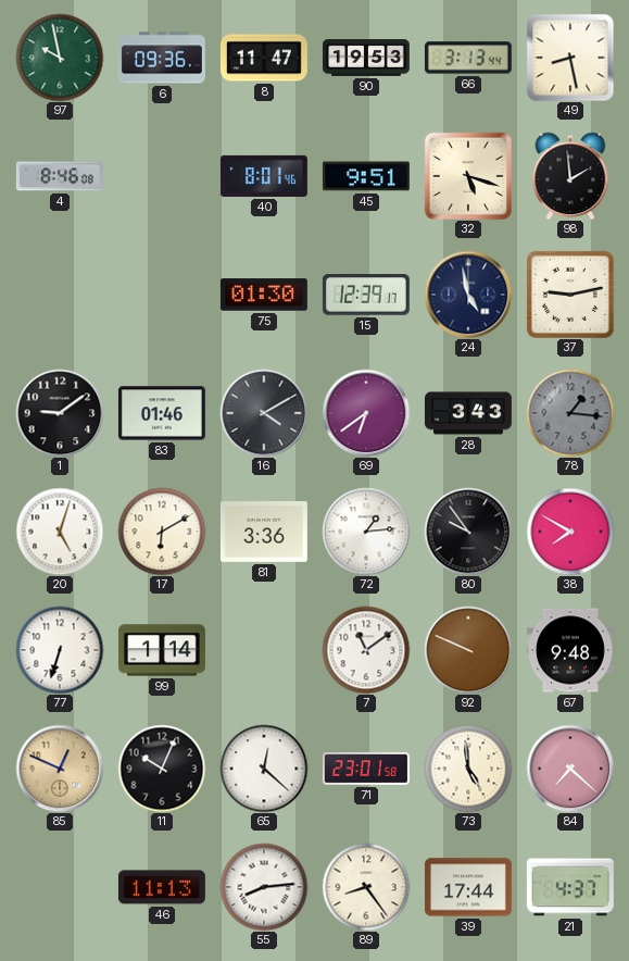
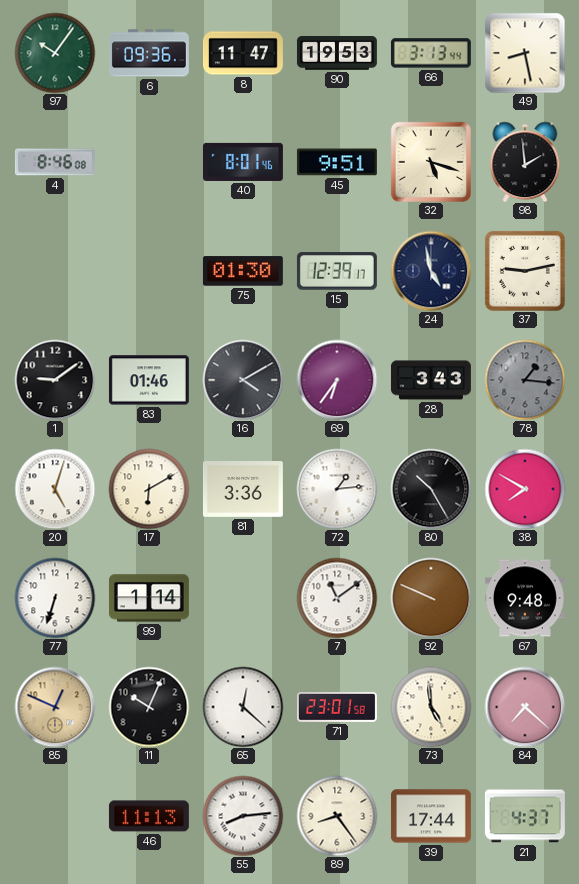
97: 9:58 -> 10:06 (55, 53)
69: 6:39 -> 6:36 (337, 380)
80: 9:54 -> 10:25 (431, 489)
